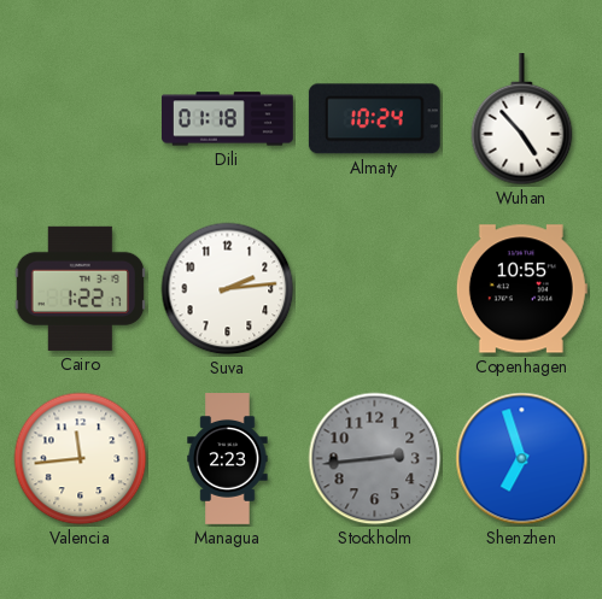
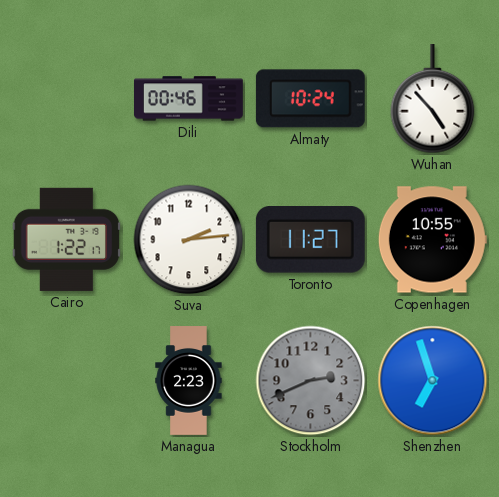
Dili: 01:18 -> 00:46 (189, 99)
Toronto: none -> 11:27 (310, 240)
Valencia: 11:44 -> none (81, 459)
Stockholm: 2:44 -> 2:41 (311, 381)
